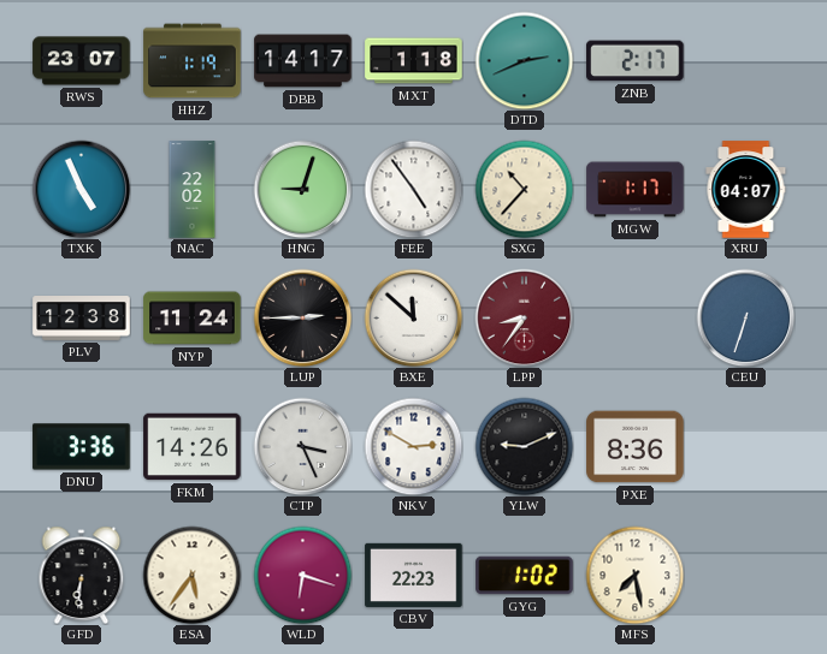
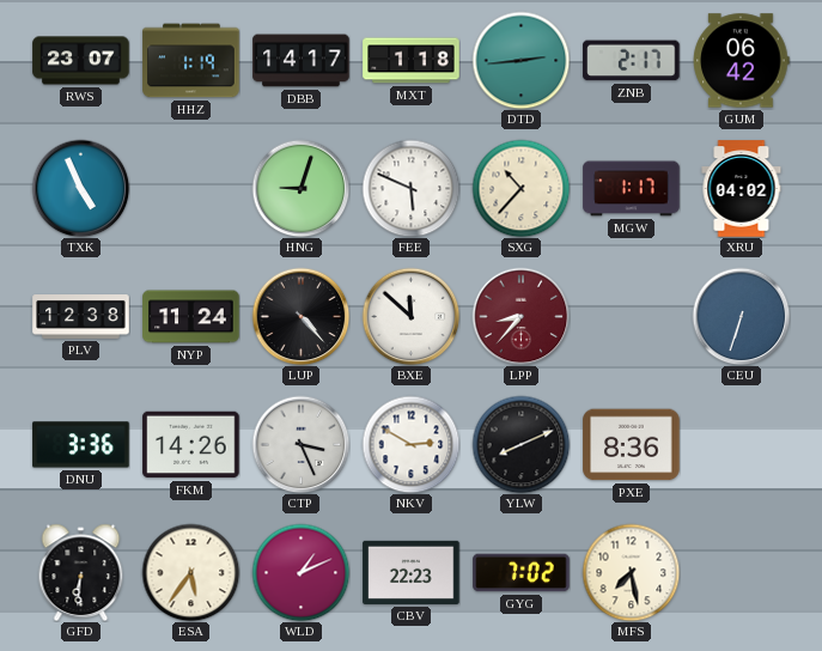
DTD: 2:41 -> 2:44 (520, 60)
GUM: none -> 06:42 (742, 61)
NAC: 22:02 -> none (193, 190)
FEE: 4:54 -> 5:49 (410, 188)
XRU: 04:07 -> 04:02 (742, 189)
LUP: 2:45 -> 4:23 (300, 316)
LPP: 8:36 -> 8:37 (520, 316)
YLW: 9:11 -> 8:11 (520, 444)
WLD: 6:18 -> 1:11 (300, 572)
GYG: 1:02 -> 7:02 (522, 573)
